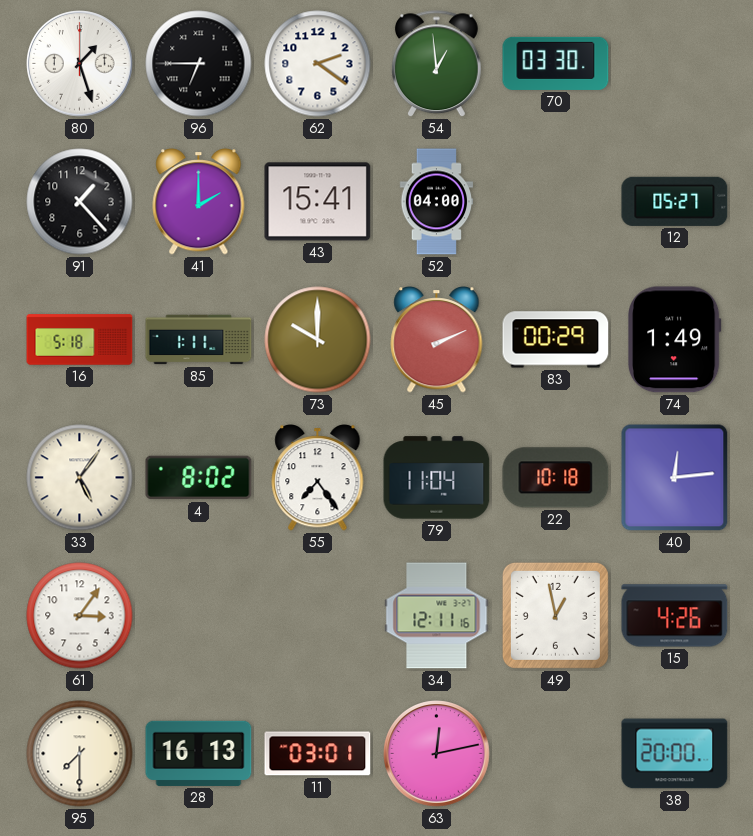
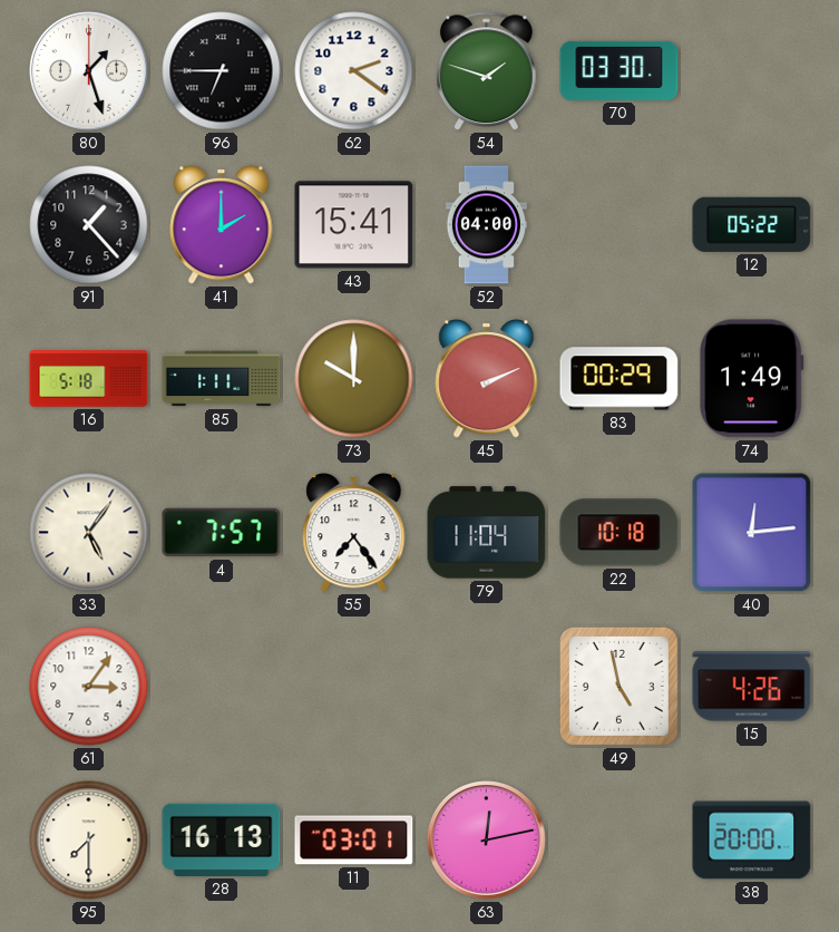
54: 12:59 -> 1:48 (486, 71)
12: 05:27 -> 05:22 (752, 224)
4: 8:02 -> 7:57 (222, 533)
34: 12:11 -> none (437, 616)
49: 12:58 -> 4:58 (618, 686)
